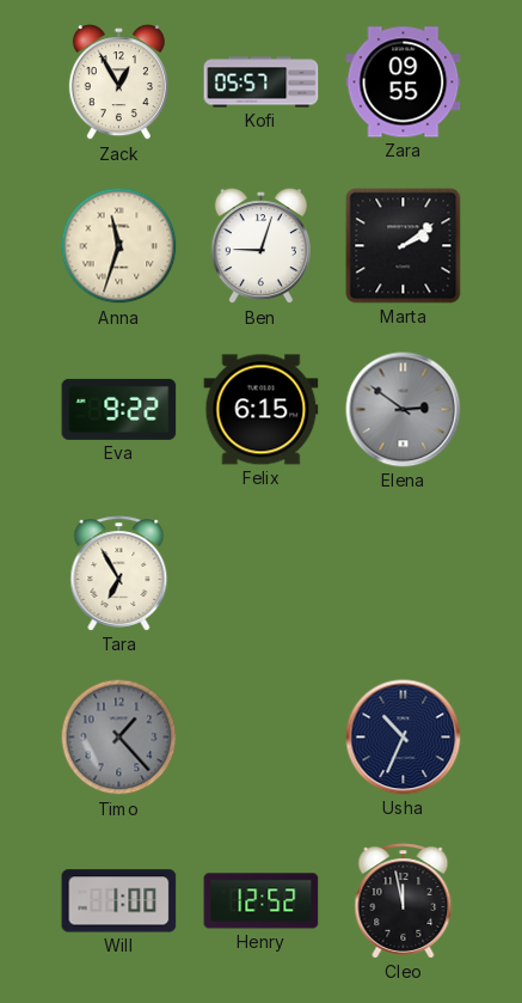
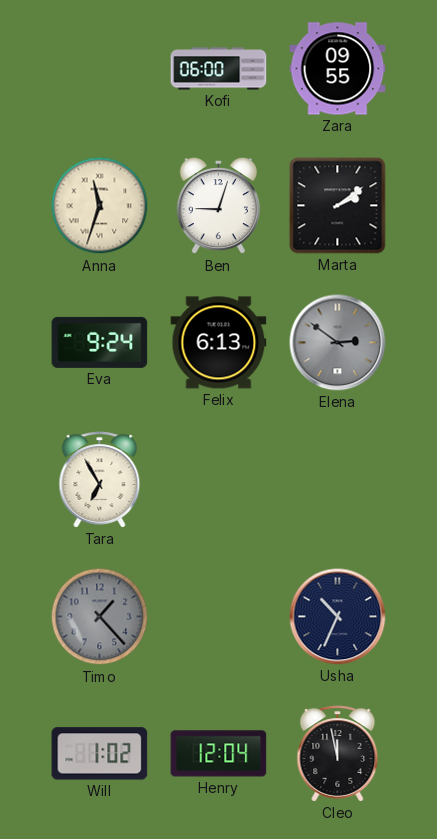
Zack: 12:55 -> none (118, 82)
Kofi: 05:57 -> 06:00 (219, 69)
Eva: 9:22 -> 9:24 (100, 342)
Felix: 6:15 -> 6:13 (219, 343)
Will: 1:00 -> 1:02 (100, 754)
Henry: 12:52 -> 12:04 (219, 754)
